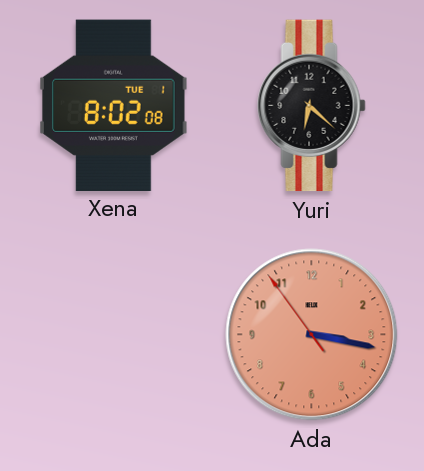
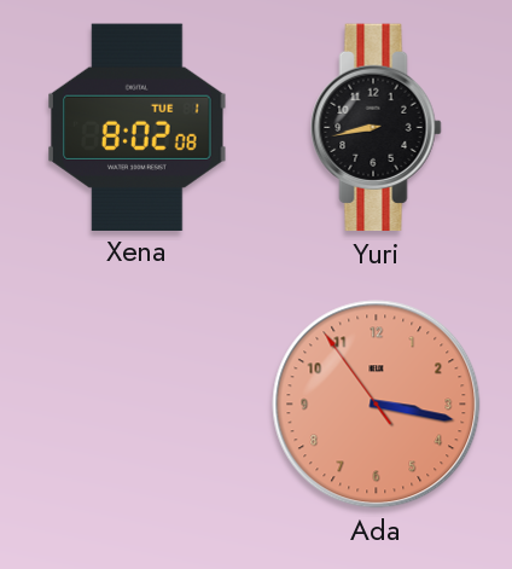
Yuri: 6:22 -> 8:43 (377, 128)
